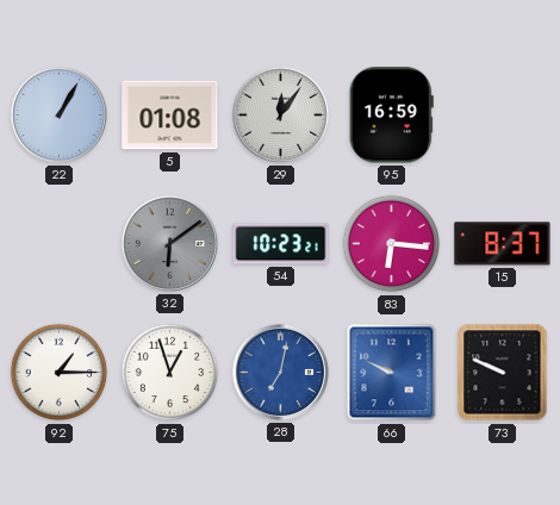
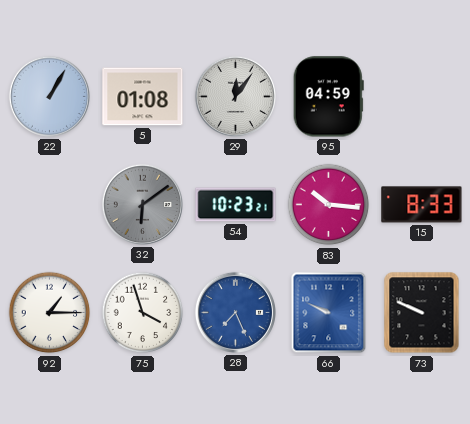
95: 16:59 -> 04:59 (328, 97)
83: 6:16 -> 10:16 (329, 205)
15: 8:37 -> 8:33 (422, 205)
75: 12:57 -> 3:57 (143, 313)
28: 7:02 -> 7:26 (235, 312)
